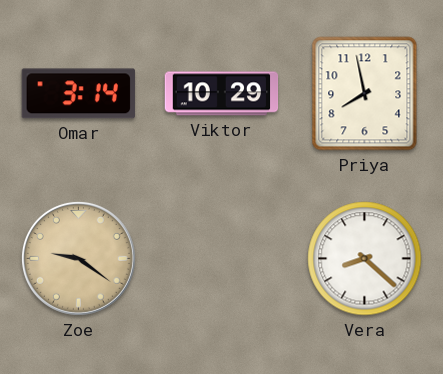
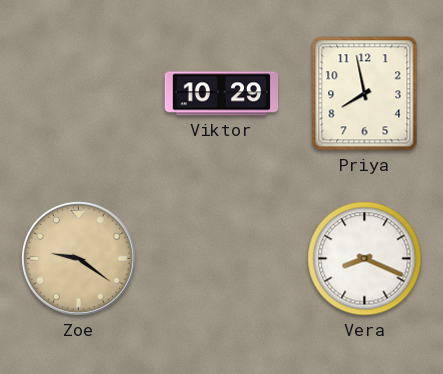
Omar: 3:14 -> none (78, 94)
Vera: 8:22 -> 8:19 (365, 259)
